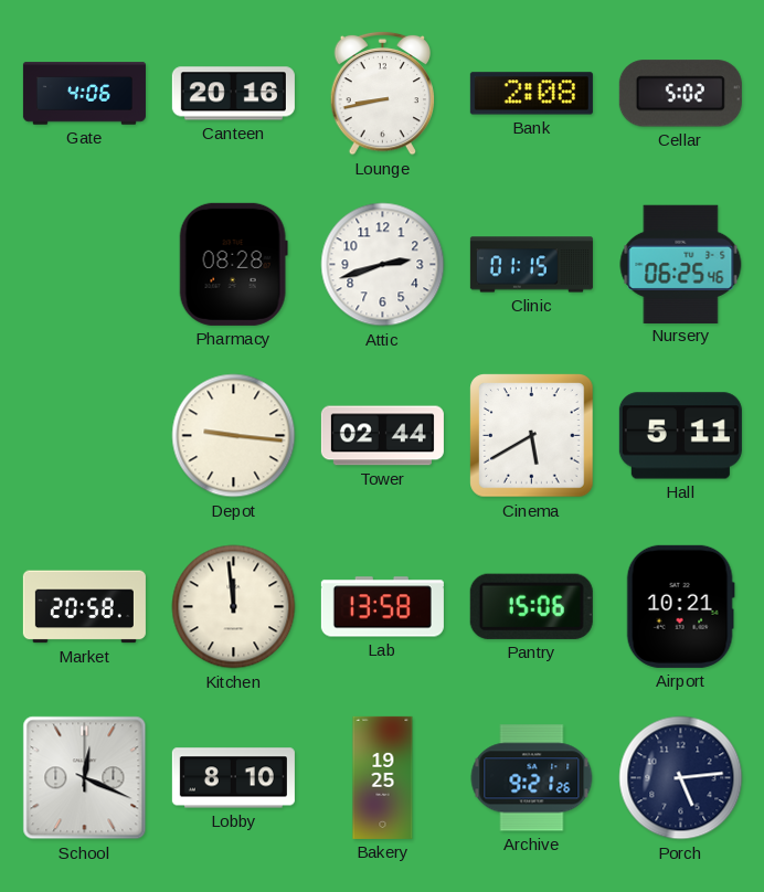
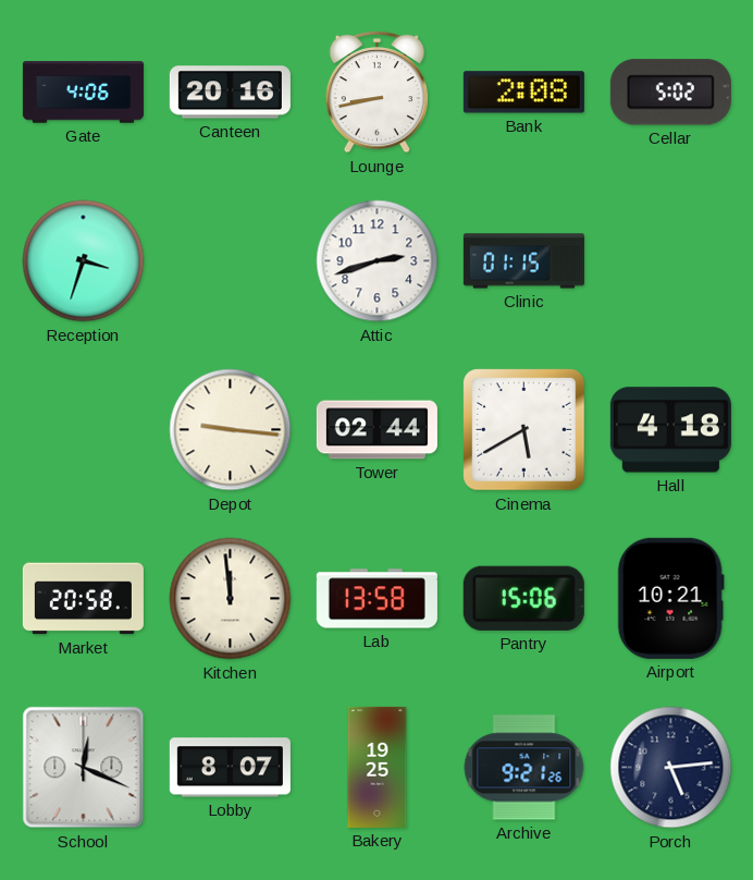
Reception: none -> 3:33 (84, 261)
Pharmacy: 08:28 -> none (233, 264)
Nursery: 06:25 -> none (681, 264)
Hall: 5:11 -> 4:18 (670, 430)
Lobby: 8:10 -> 8:07 (230, 768)
